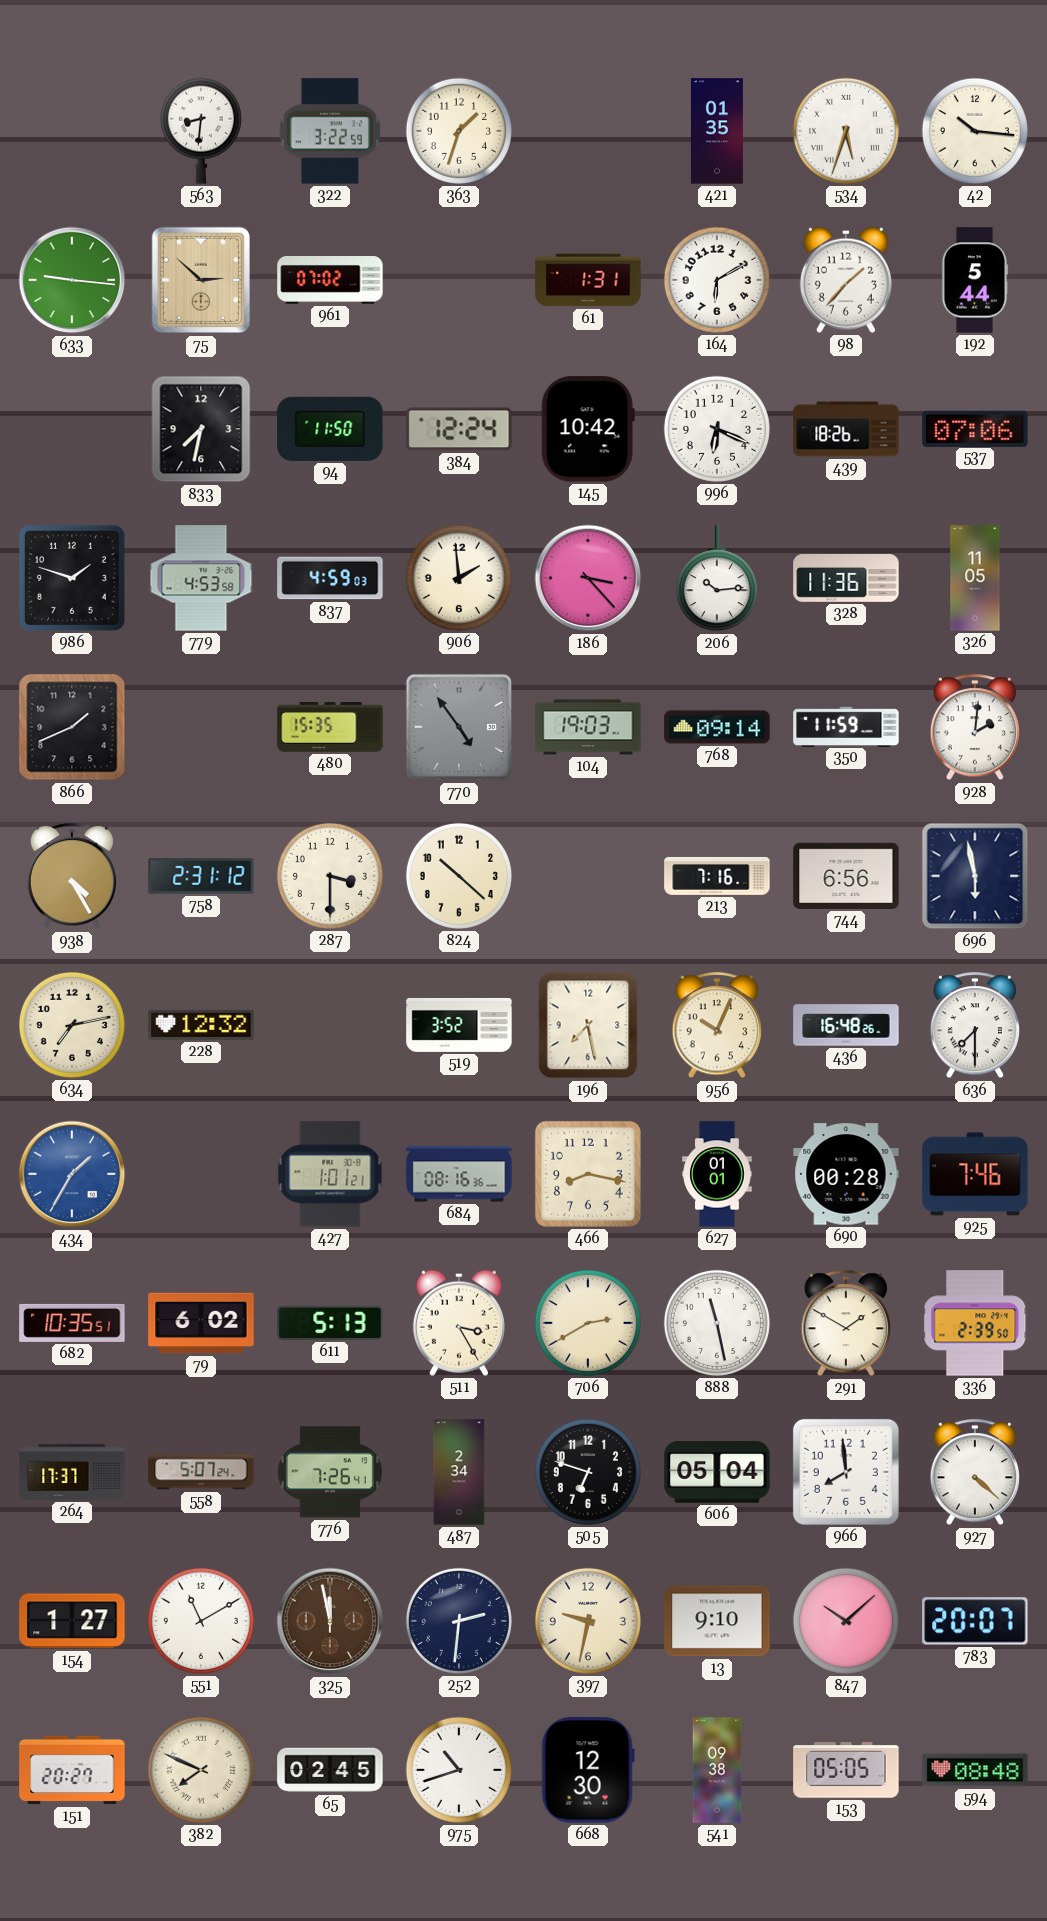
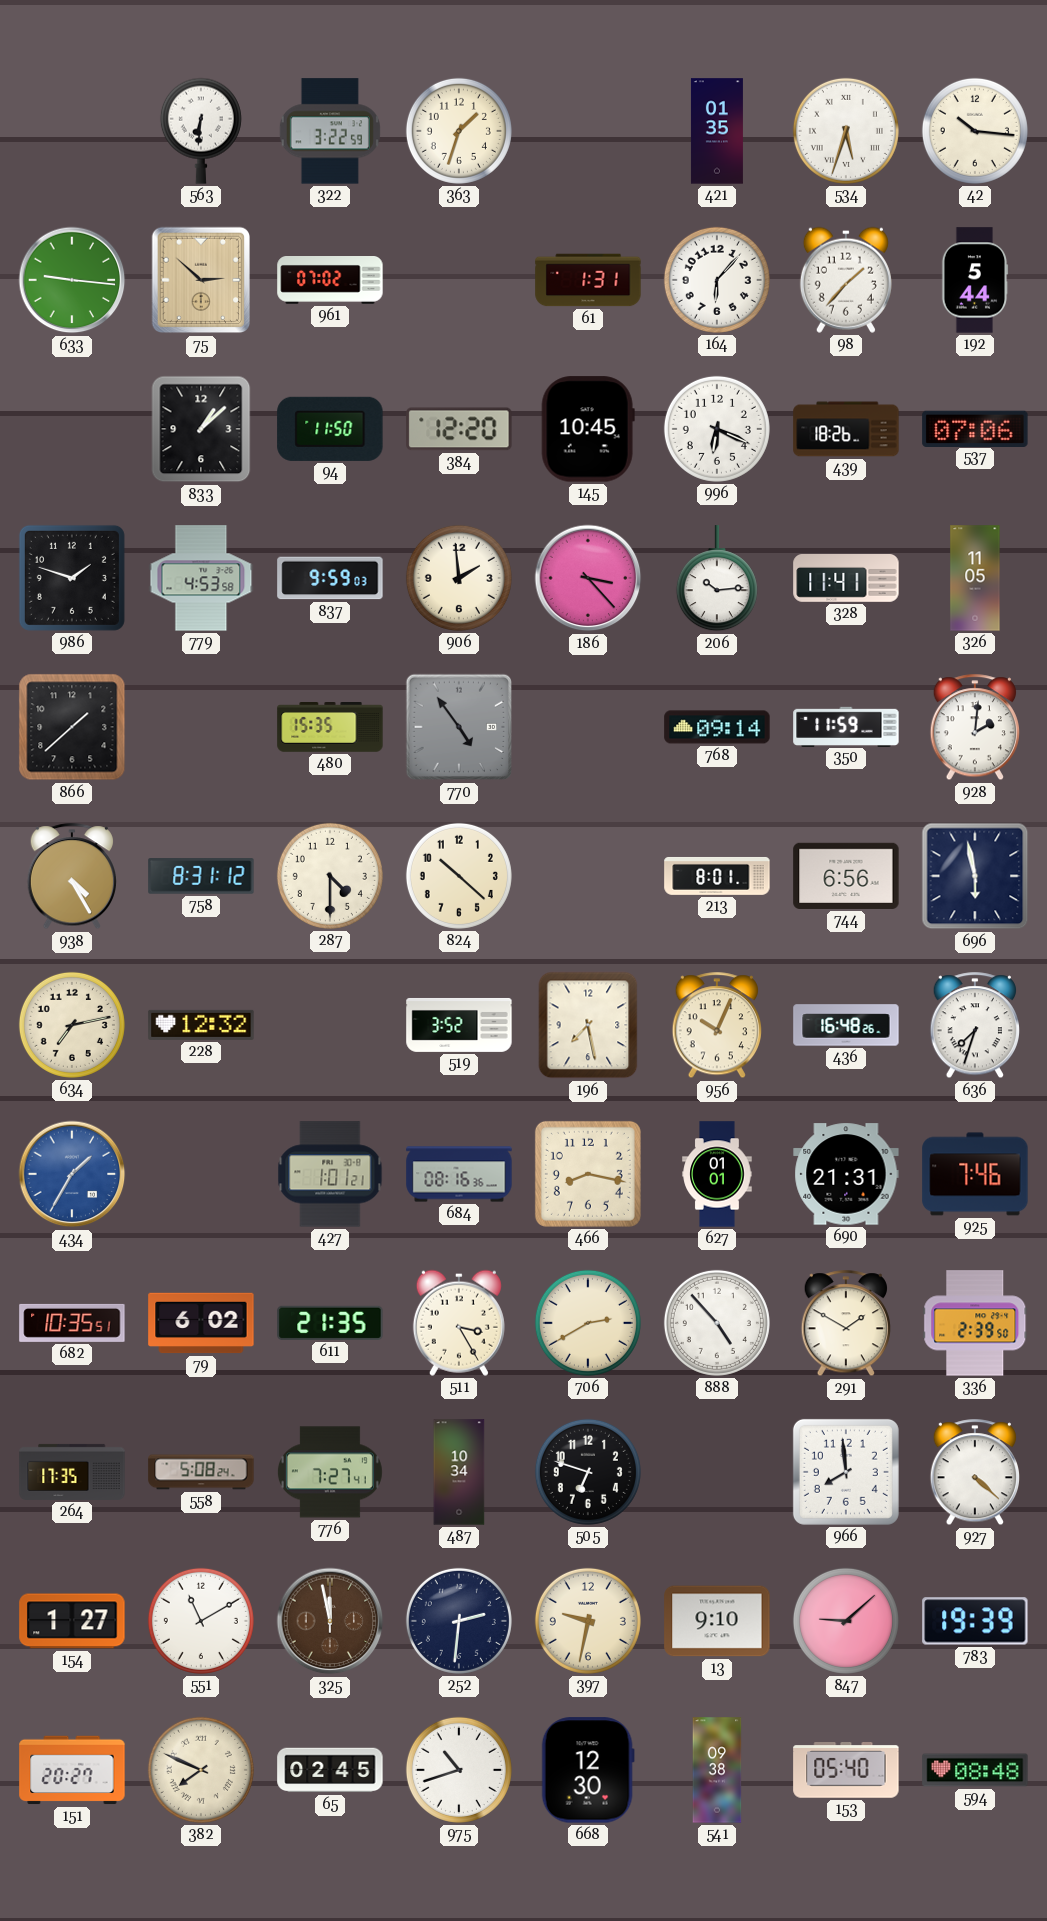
563: 8:31 -> 6:31 (201, 131)
164: 6:10 -> 6:07 (717, 280)
833: 7:32 -> 1:08 (201, 429)
384: 12:24 -> 12:20 (459, 429)
145: 10:42 -> 10:45 (588, 429)
837: 4:59 -> 9:59 (330, 578)
328: 11:36 -> 11:41 (846, 579)
866: 1:41 -> 1:38 (72, 727)
104: 19:03 -> none (588, 727)
758: 2:31 -> 8:31 (201, 876)
287: 3:30 -> 4:30 (330, 876)
213: 7:16 -> 8:01 (717, 876)
636: 7:30 -> 7:33 (974, 1026)
690: 00:28 -> 21:31 (846, 1174)
611: 5:13 -> 21:35 (330, 1323)
888: 11:28 -> 4:53 (717, 1323)
264: 17:37 -> 17:35 (72, 1472)
558: 5:07 -> 5:08 (201, 1472)
776: 7:26 -> 7:27 (330, 1472)
487: 2:34 -> 10:34 (459, 1472)
606: 05:04 -> none (717, 1472)
847: 10:08 -> 9:08 (846, 1621)
783: 20:07 -> 19:39 (975, 1621)
153: 05:05 -> 05:40 (846, 1771)
